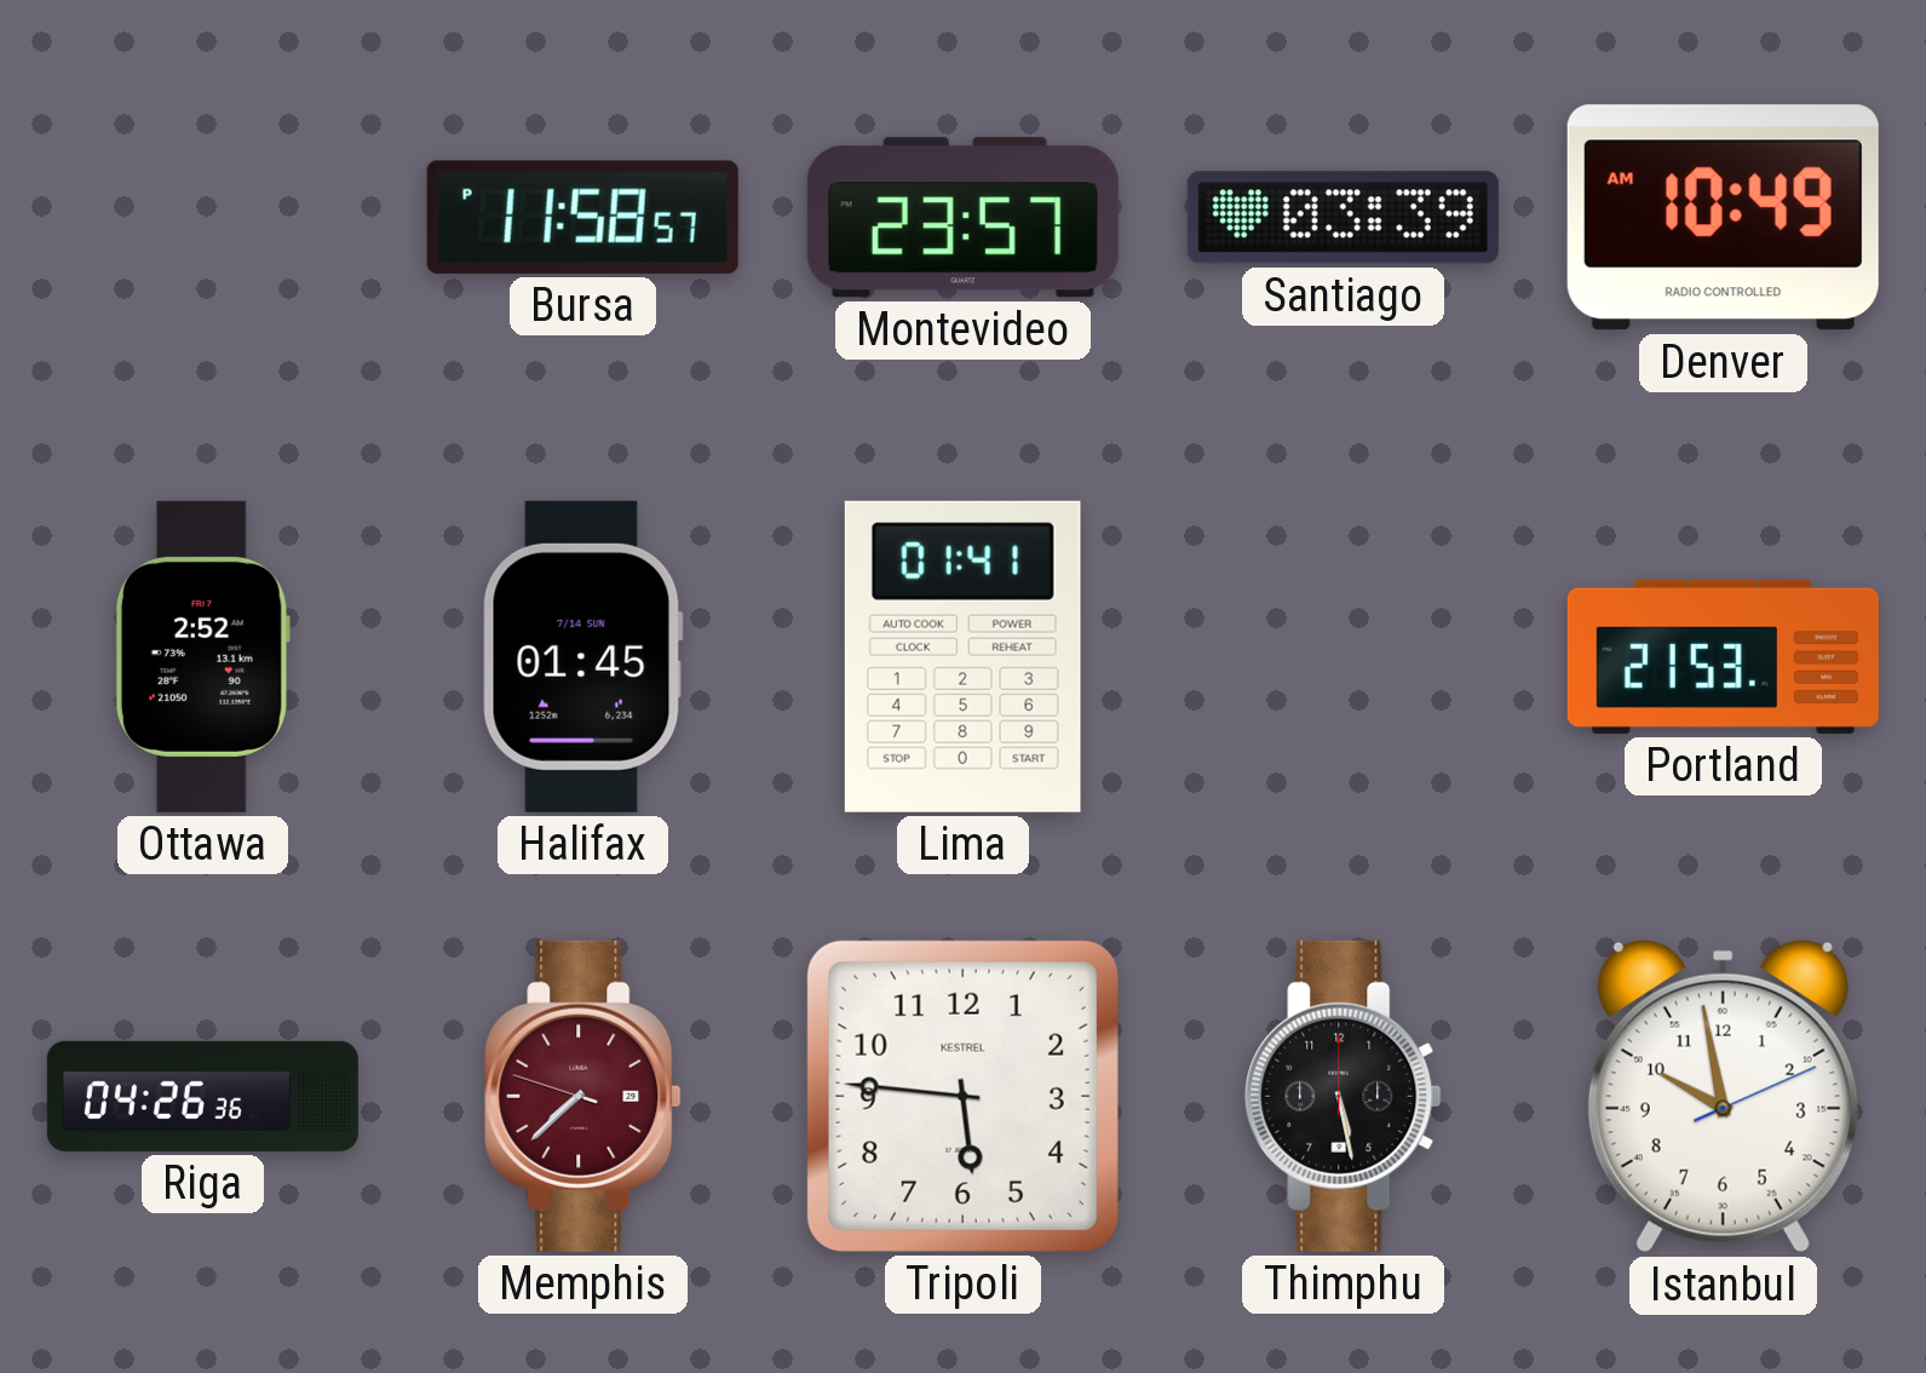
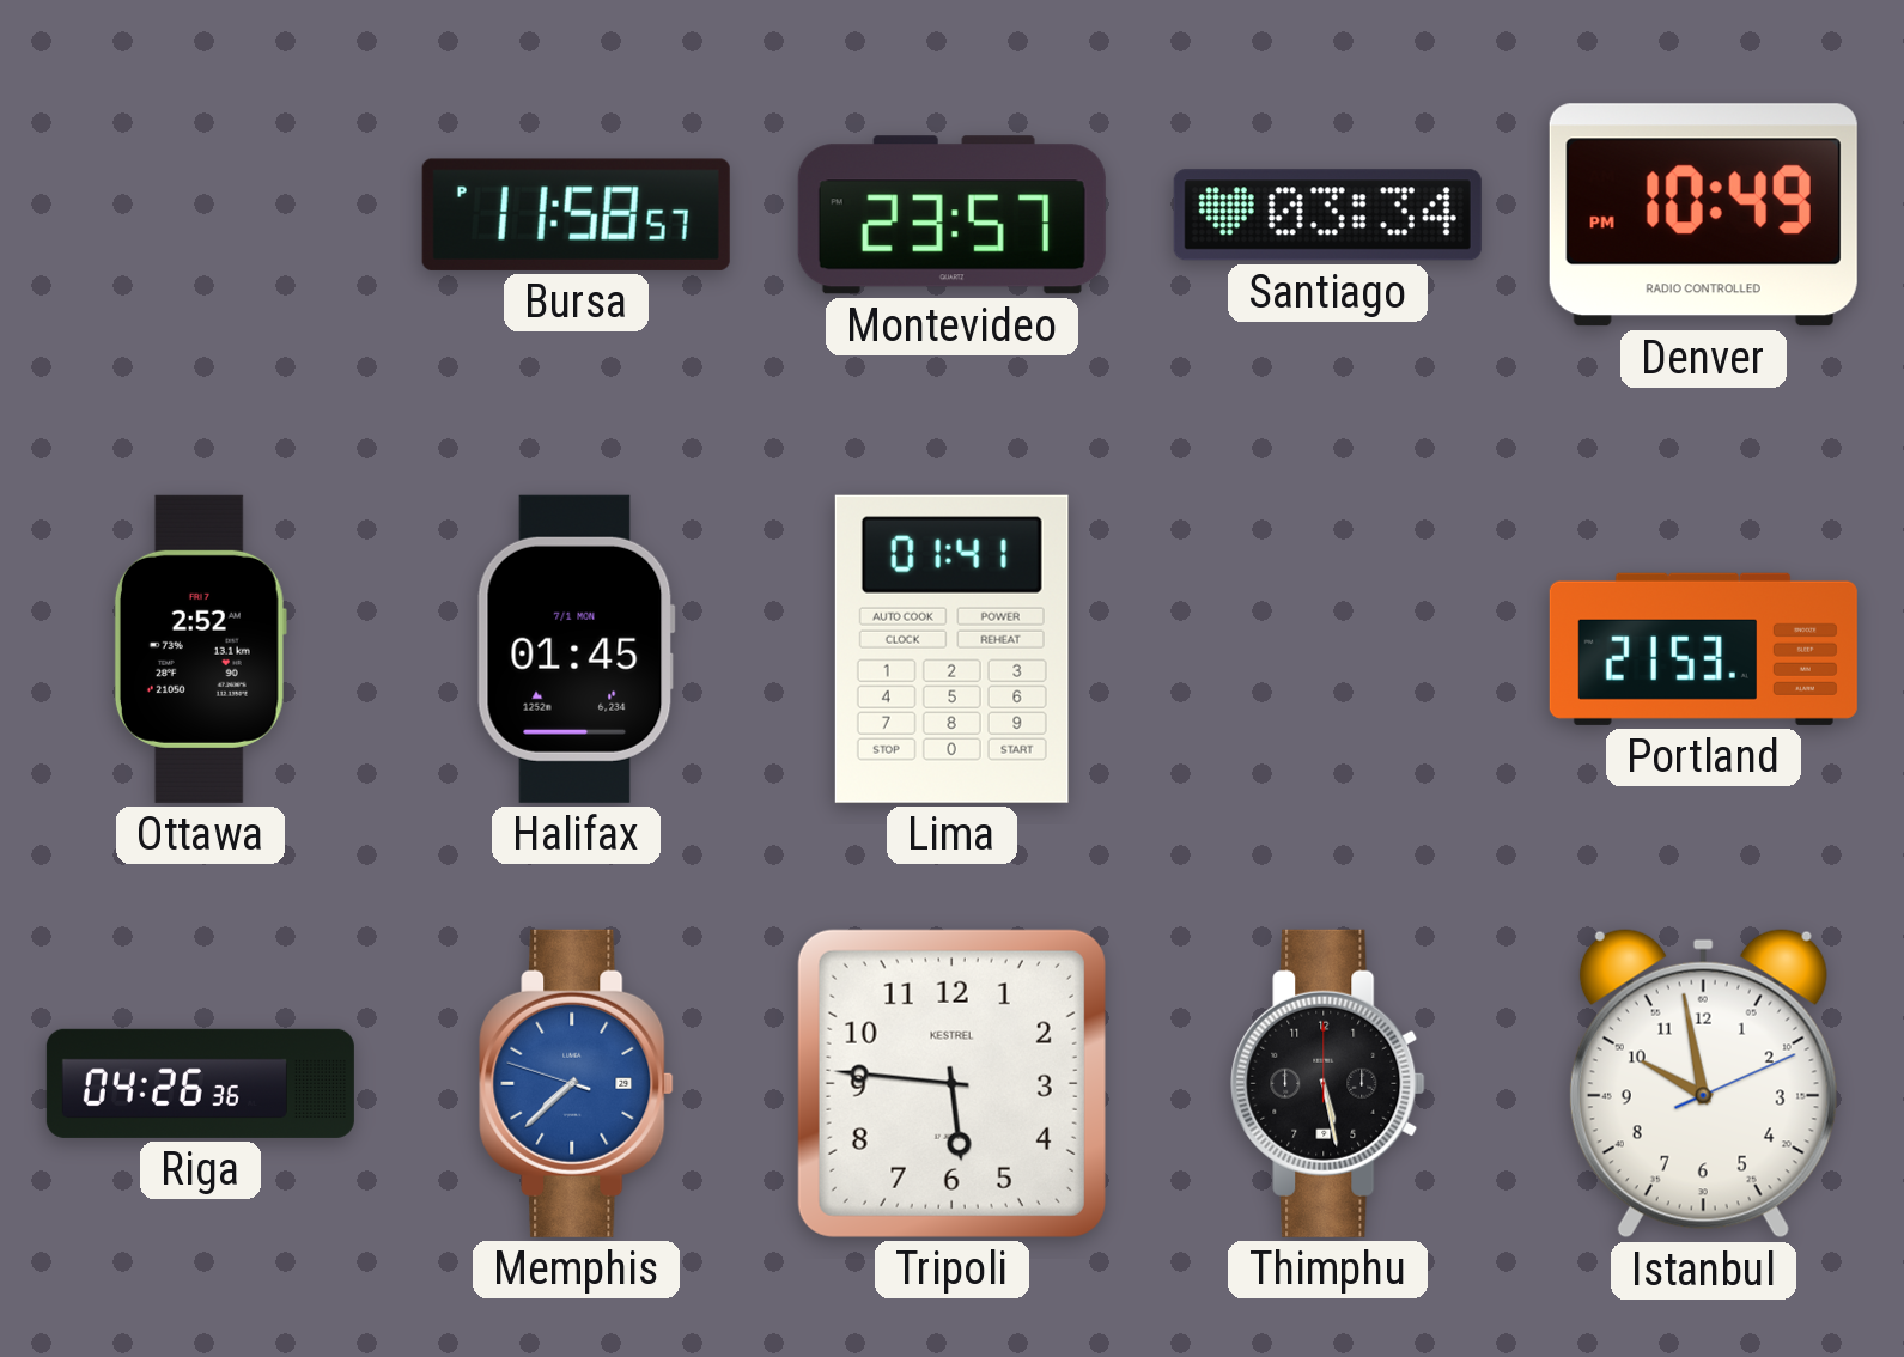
Santiago: 03:39 -> 03:34 (1327, 215)
Denver: 10:49 AM -> 10:49 PM (1703, 215)
Halifax date: 7/14 SUN -> 7/1 MON (576, 649)
Memphis dial: burgundy -> blue (577, 1083)
